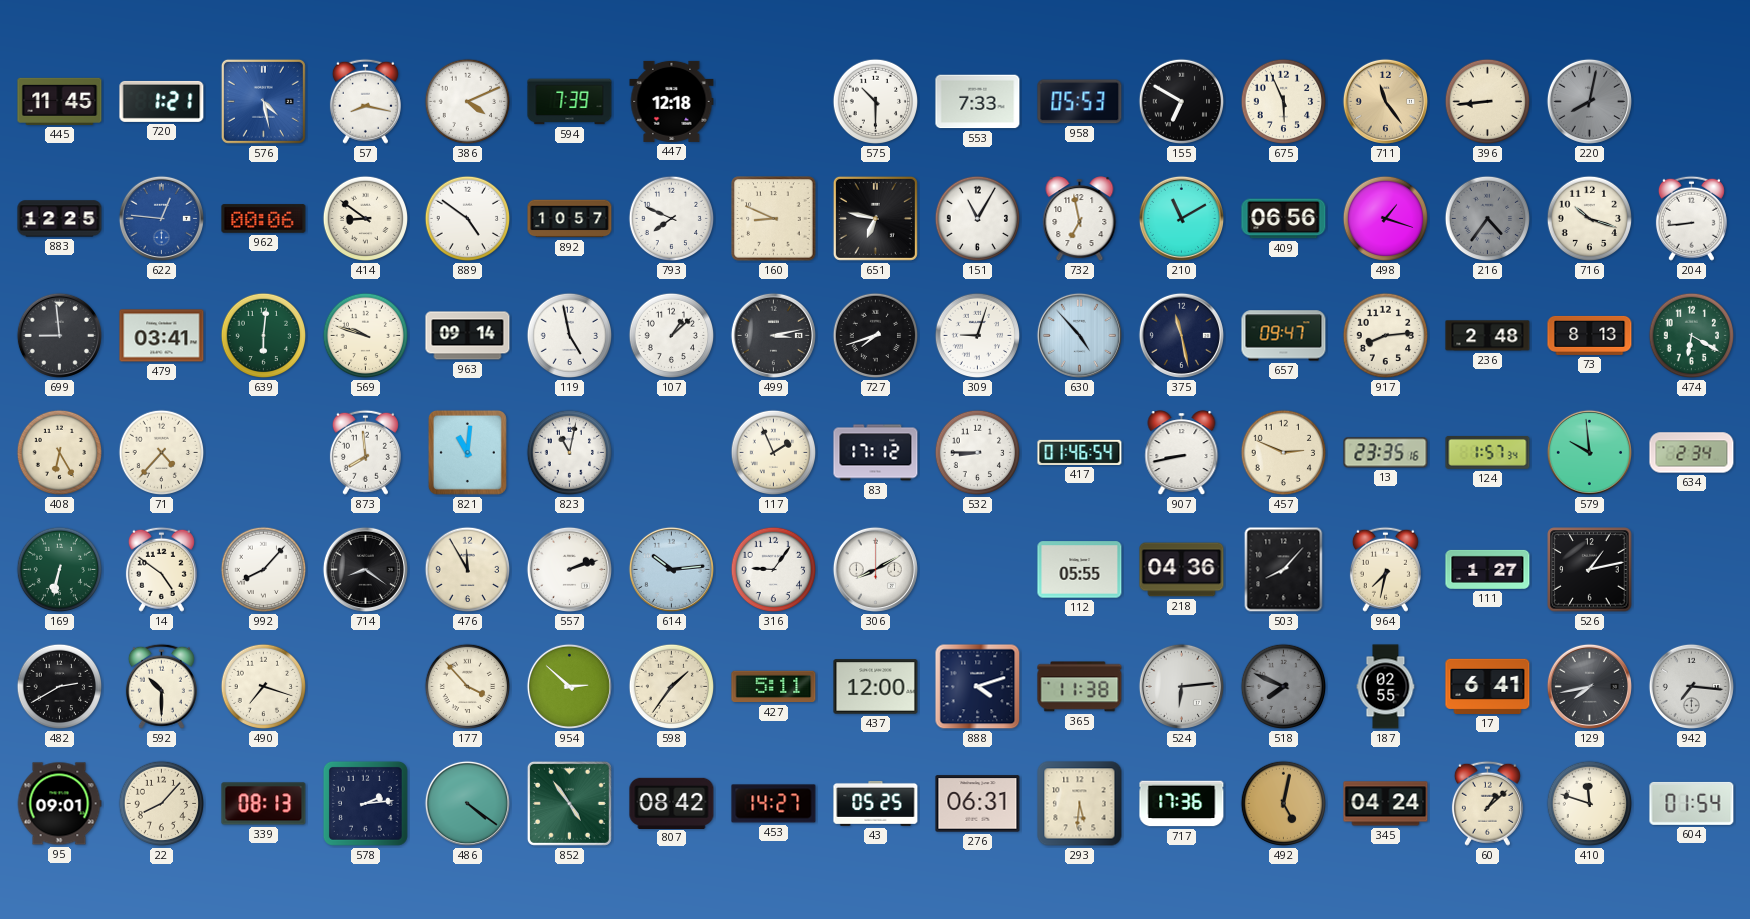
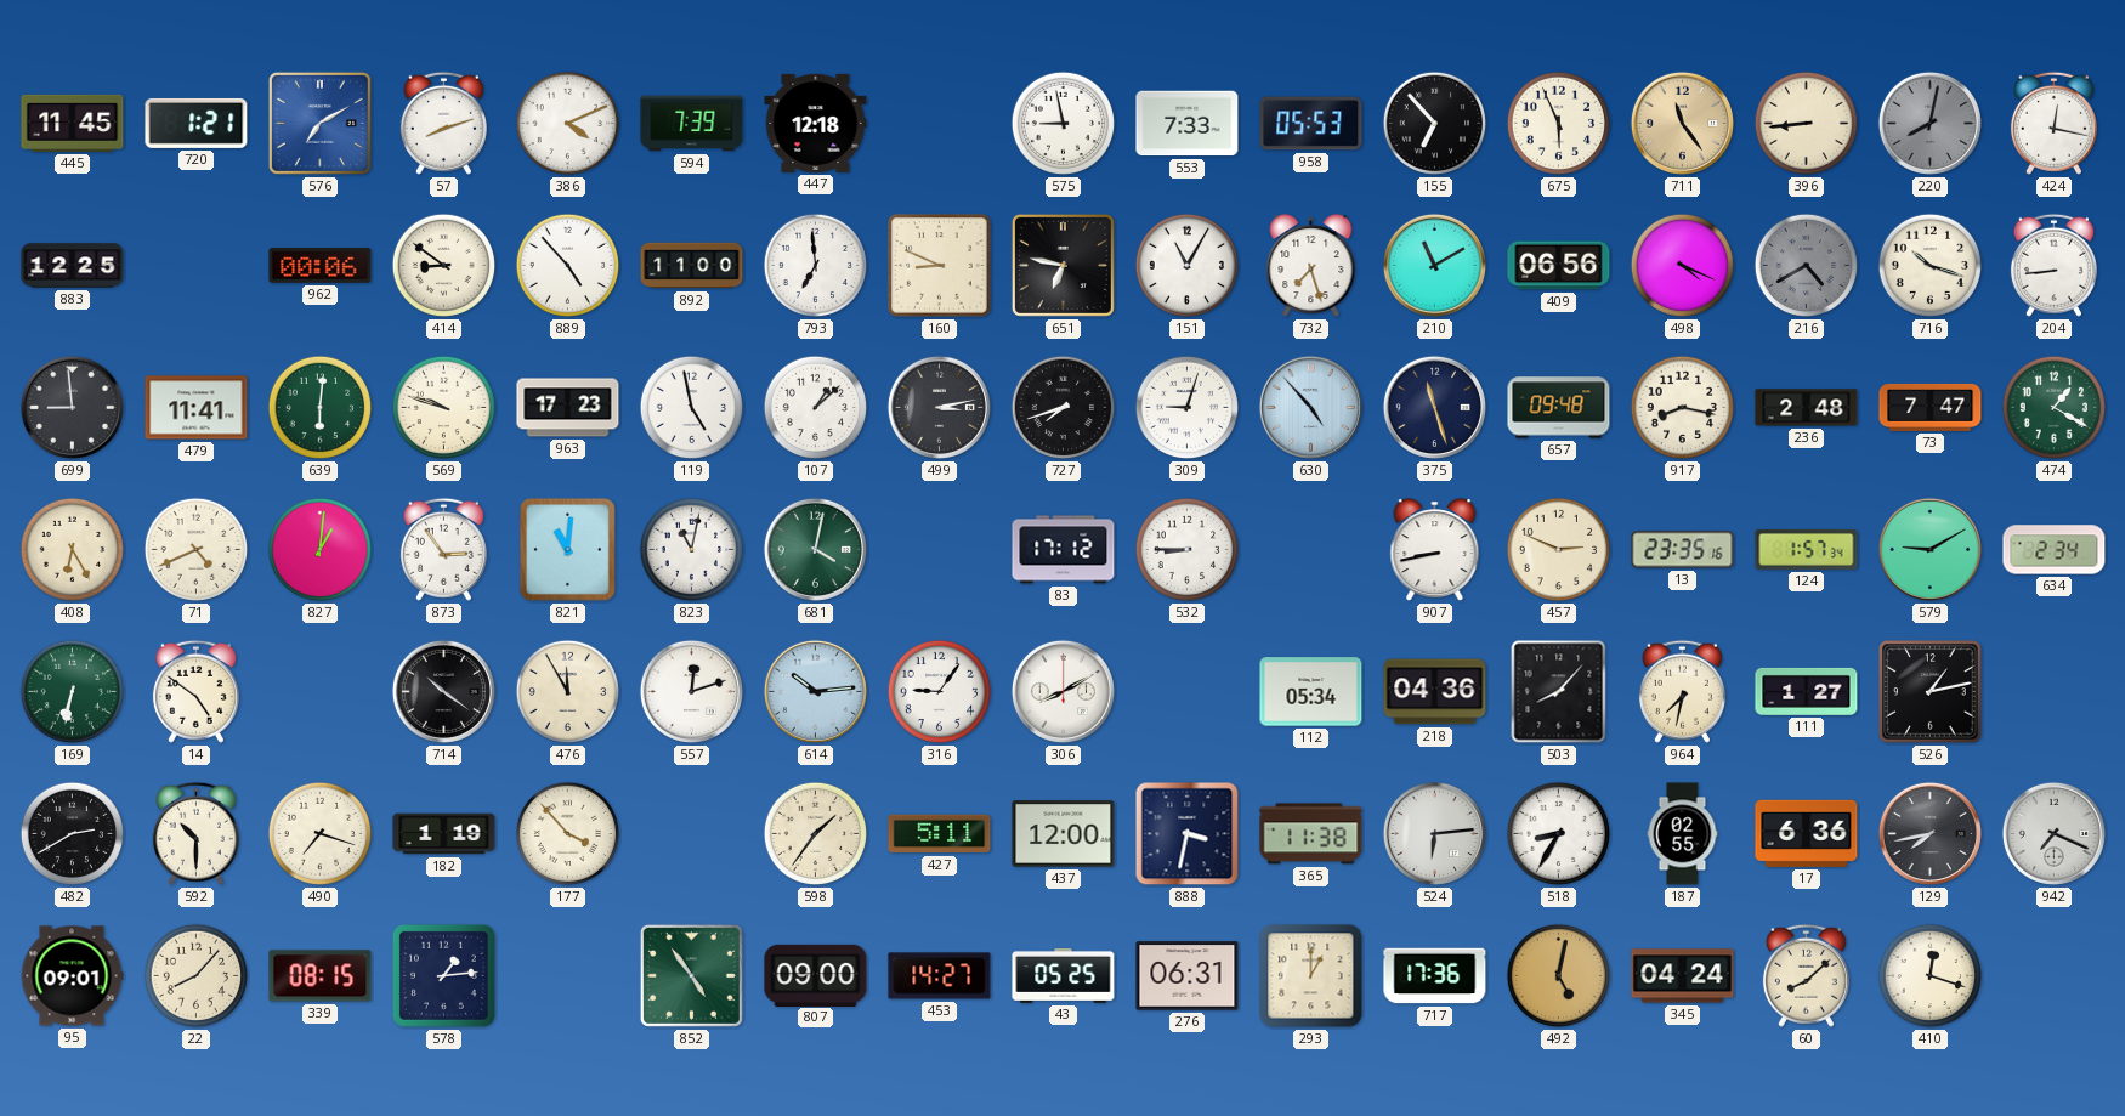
576: 4:28 -> 7:10 (319, 123)
57: 8:17 -> 8:12 (443, 123)
575: 10:30 -> 8:58 (1064, 124)
155: 6:50 -> 6:53 (1435, 124)
424: none -> 12:17 (2053, 123)
622: 12:46 -> none (161, 218)
889: 4:51 -> 4:53 (568, 266)
892: 10:57 -> 11:00 (692, 266)
793: 7:49 -> 6:59 (816, 266)
732: 6:58 -> 7:27 (1311, 266)
498: 1:18 -> 4:19 (1683, 266)
216: 4:36 -> 4:40 (1807, 266)
479: 03:41 -> 11:41 (197, 408)
963: 09:14 -> 17:23 (568, 408)
375: 11:28 -> 11:27 (1434, 407)
657: 09:47 -> 09:48 (1559, 408)
917: 8:14 -> 8:17 (1683, 408)
73: 8:13 -> 7:47 (1931, 407)
474: 6:20 -> 1:20 (2055, 408)
71: 4:37 -> 4:41 (197, 550)
827: none -> 1:01 (321, 550)
873: 7:59 -> 2:54 (443, 549)
681: none -> 4:02 (815, 549)
117: 1:56 -> none (774, 453)
417: 01:46 -> none (1080, 452)
579: 9:59 -> 9:10 (1929, 549)
992: 8:07 -> none (264, 570)
714: 8:21 -> 10:21 (443, 691)
557: 2:12 -> 12:12 (691, 691)
112: 05:55 -> 05:34 (1311, 692)
182: none -> 1:19 (444, 834)
954: 2:52 -> none (569, 686)
888: 4:12 -> 3:32 (1188, 834)
518: 7:49 -> 8:35 (1559, 834)
518 dial: grey -> white (1559, 834)
17: 6:41 -> 6:36 (1807, 833)
942: 7:16 -> 7:19 (2053, 833)
339: 08:13 -> 08:15 (321, 976)
578: 2:14 -> 1:14 (443, 975)
486: 4:21 -> none (467, 803)
807: 08:42 -> 09:00 (816, 975)
293: 5:31 -> 1:00 (1311, 976)
60: 1:08 -> 8:08 (1806, 975)
410: 11:48 -> 12:18 (1931, 976)
604: 01:54 -> none (1692, 803)
